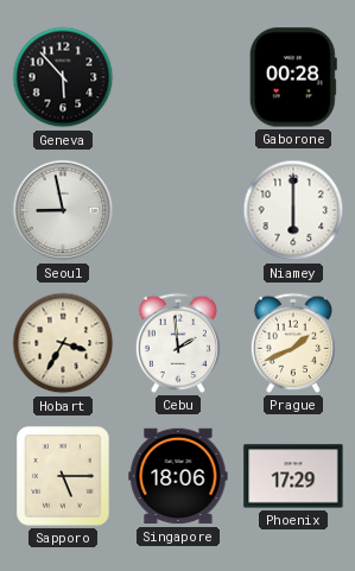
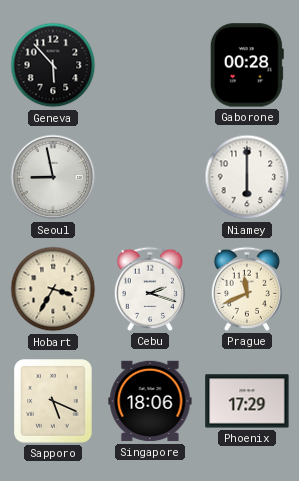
Cebu: 1:59 -> 2:18 (150, 289)
Prague: 1:41 -> 11:41 (247, 289)
Sapporo: 5:15 -> 5:19 (53, 401)
